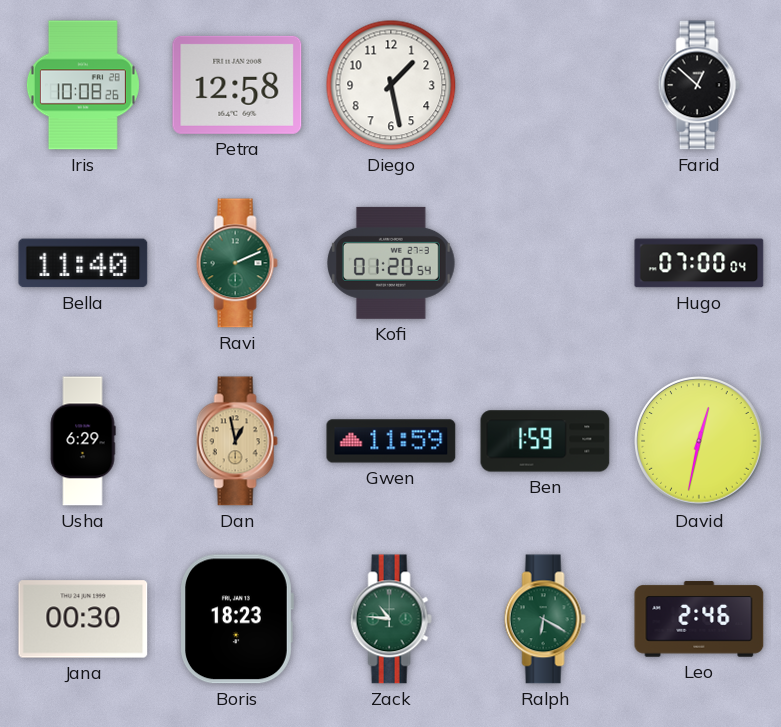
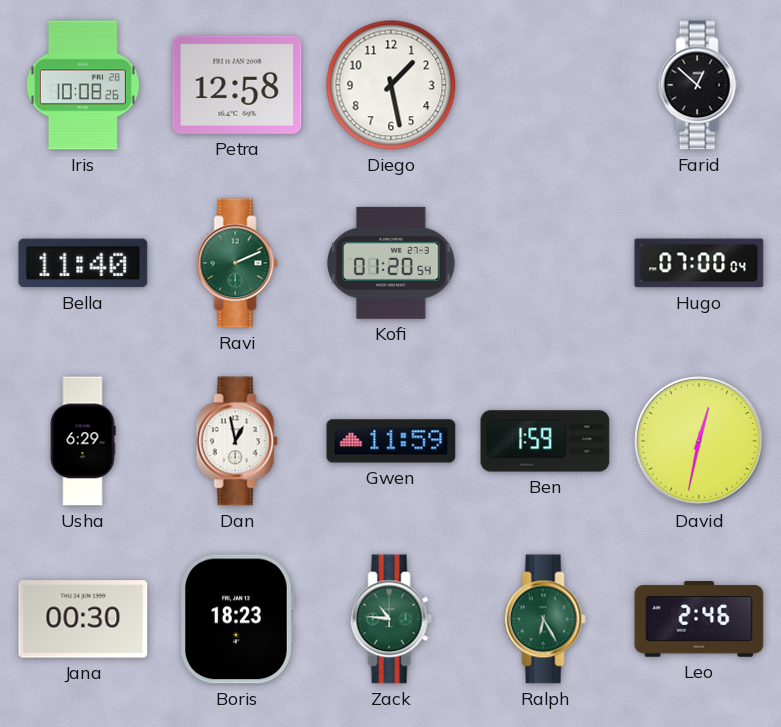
Dan dial: champagne -> white (237, 441)
Ralph: 6:20 -> 6:25 (545, 619)
